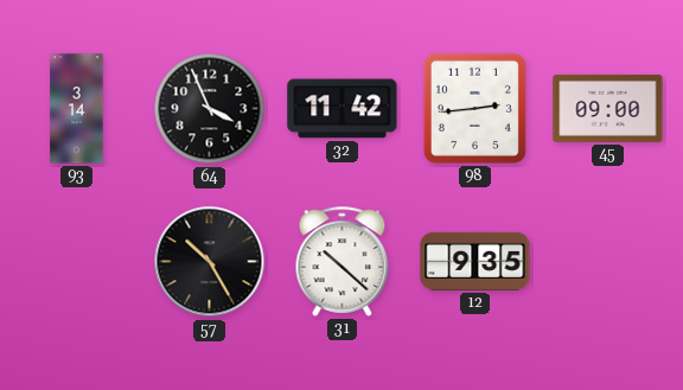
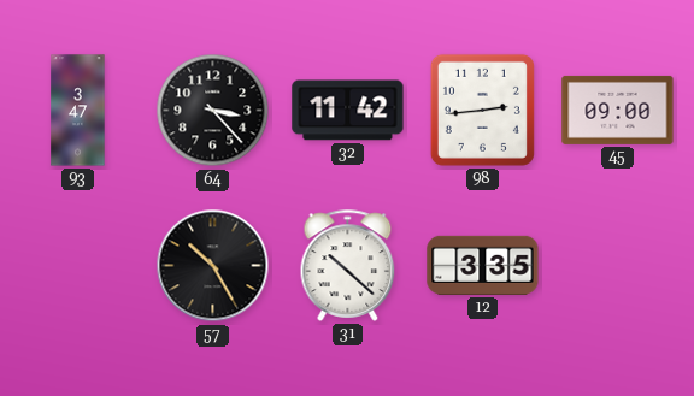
93: 3:14 -> 3:47 (78, 111)
64: 3:56 -> 3:23 (213, 111)
12: 9:35 -> 3:35 (483, 265)
